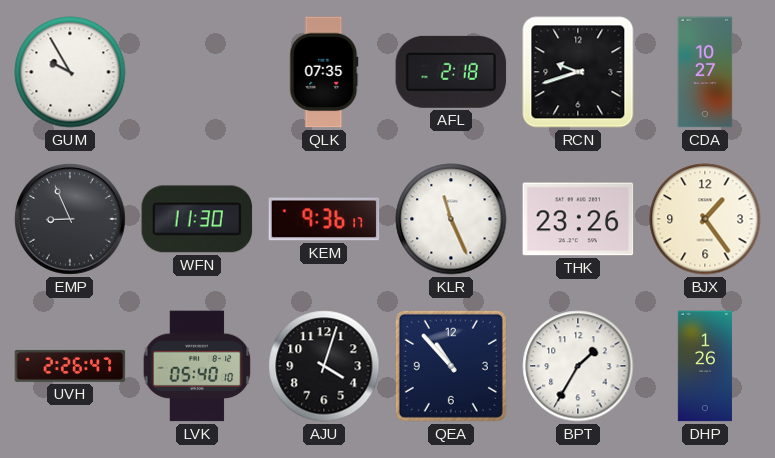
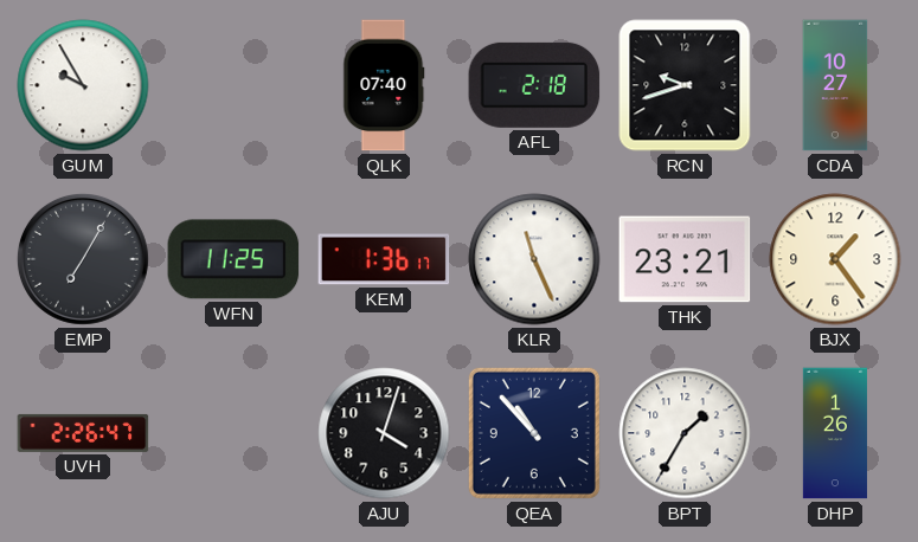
QLK: 07:35 -> 07:40 (384, 85)
EMP: 8:56 -> 7:05 (83, 259)
WFN: 11:30 -> 11:25 (233, 259)
KEM: 9:36 -> 1:36 (384, 259)
THK: 23:26 -> 23:21 (685, 259)
LVK: 05:40 -> none (197, 366)
